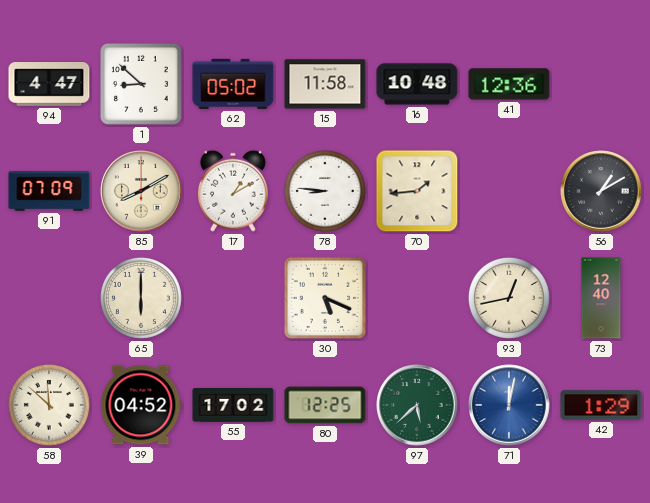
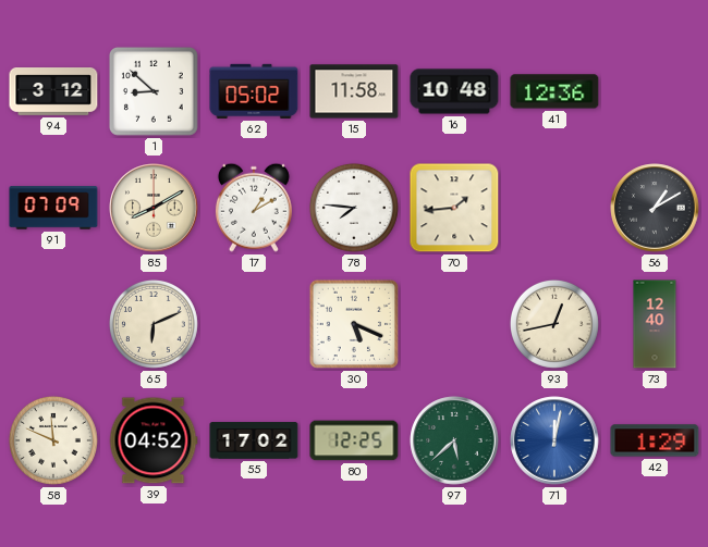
94: 4:47 -> 3:12 (53, 92)
78: 8:46 -> 7:46 (354, 208)
65: 6:00 -> 6:11 (154, 324)
58: 11:52 -> 11:49 (53, 440)
